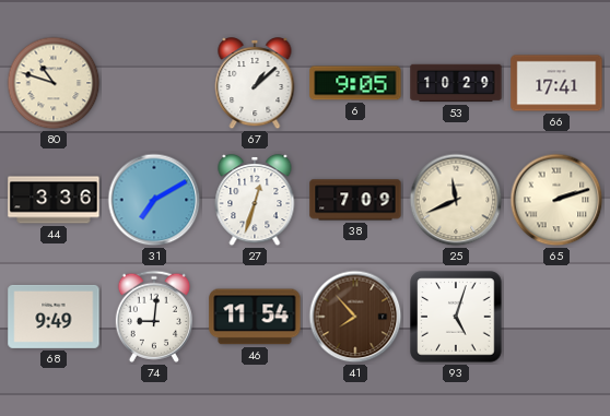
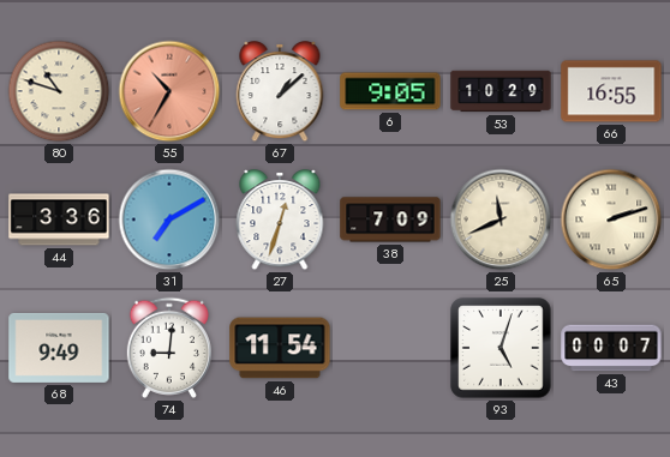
55: none -> 10:35 (169, 91)
66: 17:41 -> 16:55 (611, 91)
41: 7:53 -> none (355, 317)
43: none -> 00:07 (611, 348)
